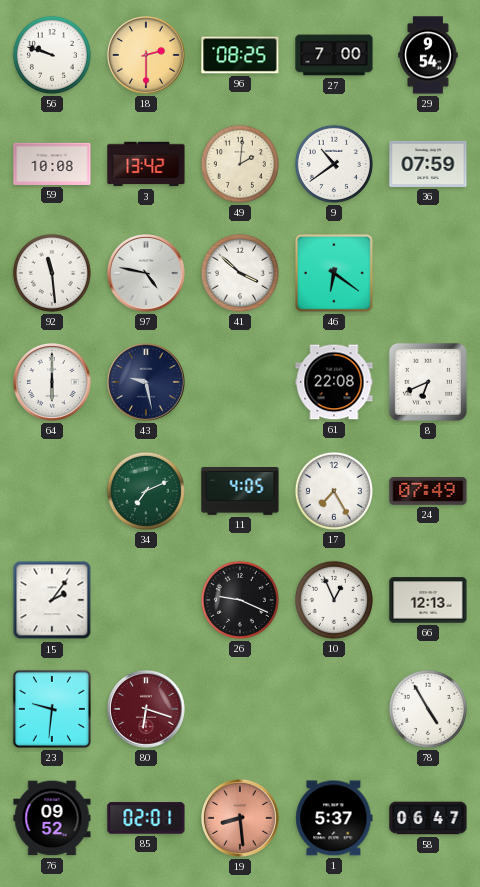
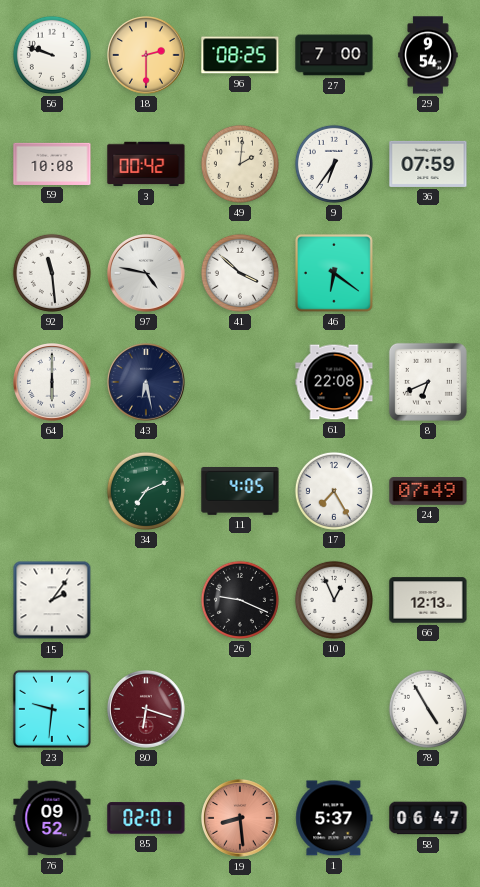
3: 13:42 -> 00:42 (146, 164)
9: 10:39 -> 6:36 (334, 164)
43: 9:28 -> 6:28 (147, 383)
